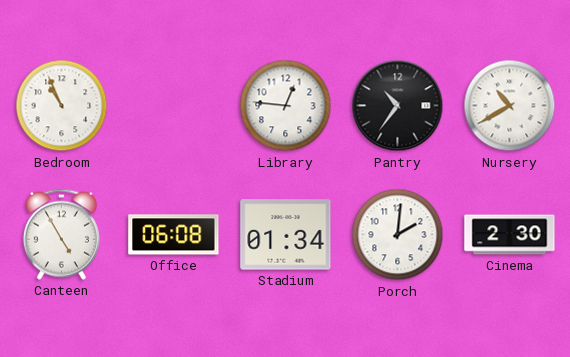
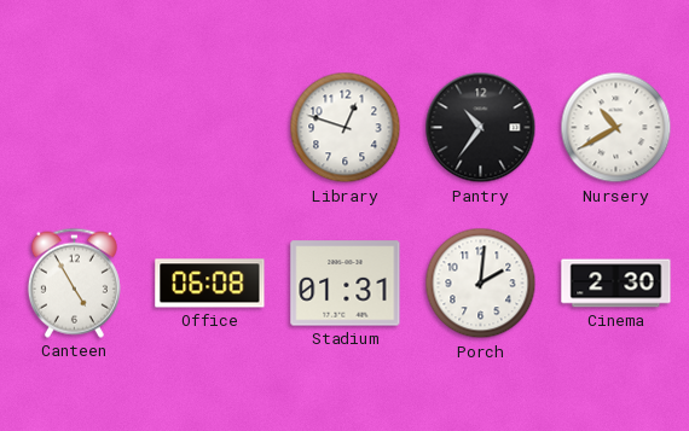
Bedroom: 10:56 -> none (62, 106)
Library: 12:46 -> 12:48 (346, 128)
Stadium: 01:34 -> 01:31 (346, 284)
